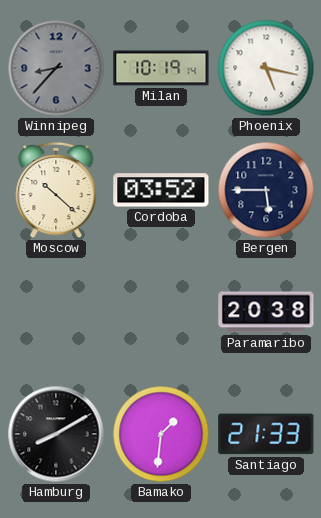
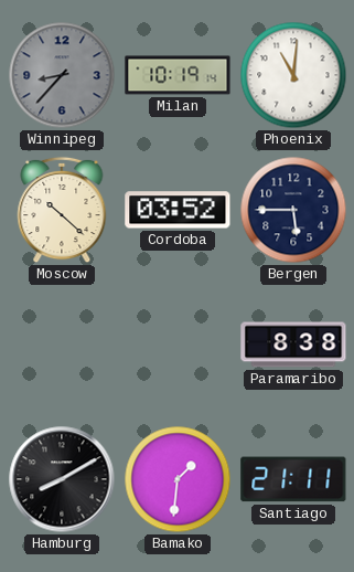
Phoenix: 5:17 -> 11:01 (293, 75)
Paramaribo: 20:38 -> 8:38 (293, 345)
Santiago: 21:33 -> 21:11 (293, 479)
